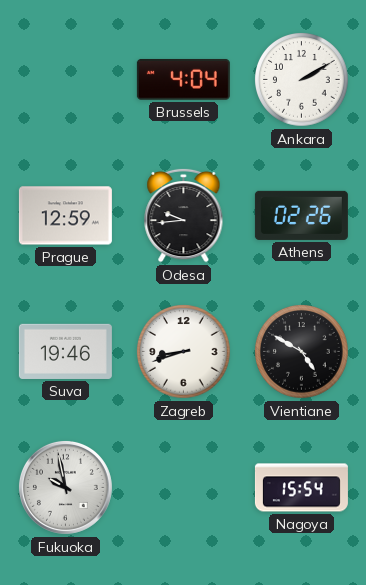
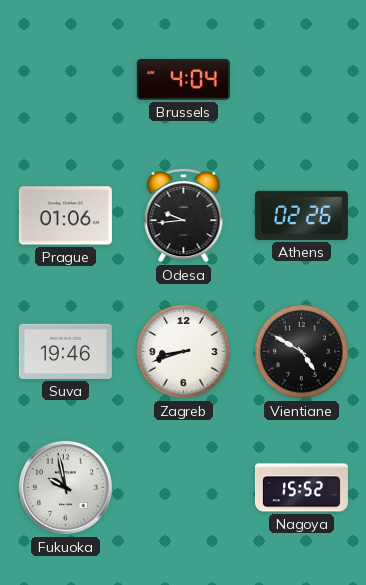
Ankara: 2:10 -> none (302, 80)
Prague: 12:59 -> 01:06 (65, 216)
Nagoya: 15:54 -> 15:52 (301, 488)
